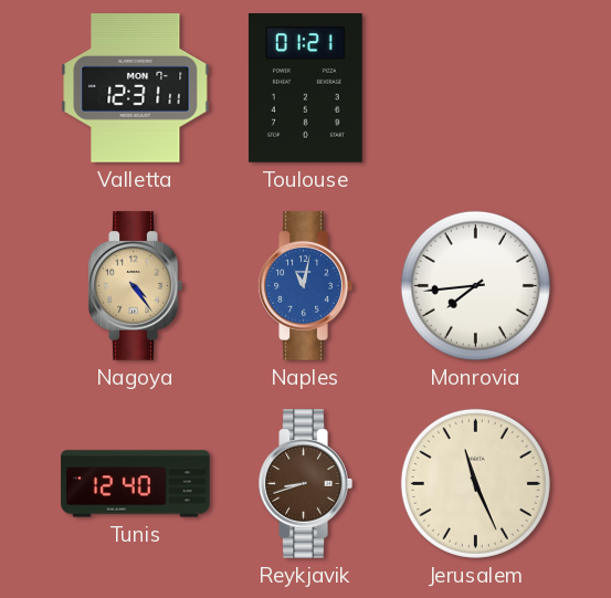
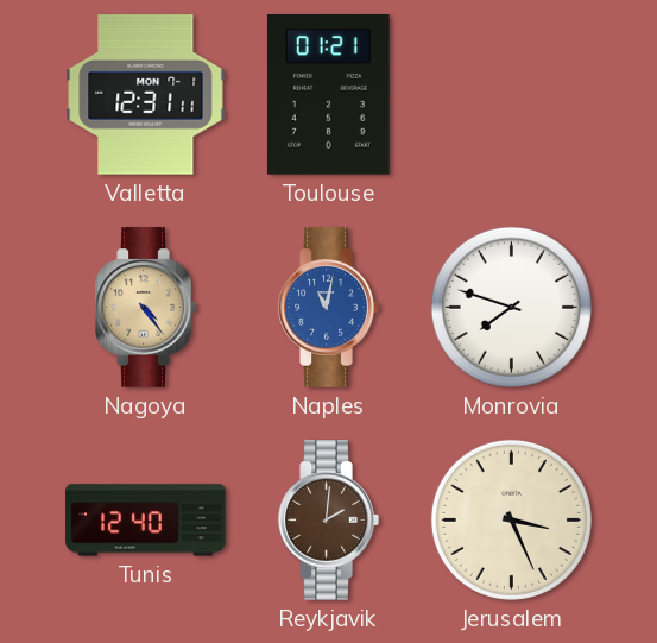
Monrovia: 7:44 -> 7:48 (511, 307)
Reykjavik: 8:42 -> 2:01 (328, 521)
Jerusalem: 11:26 -> 3:26 (511, 519)
